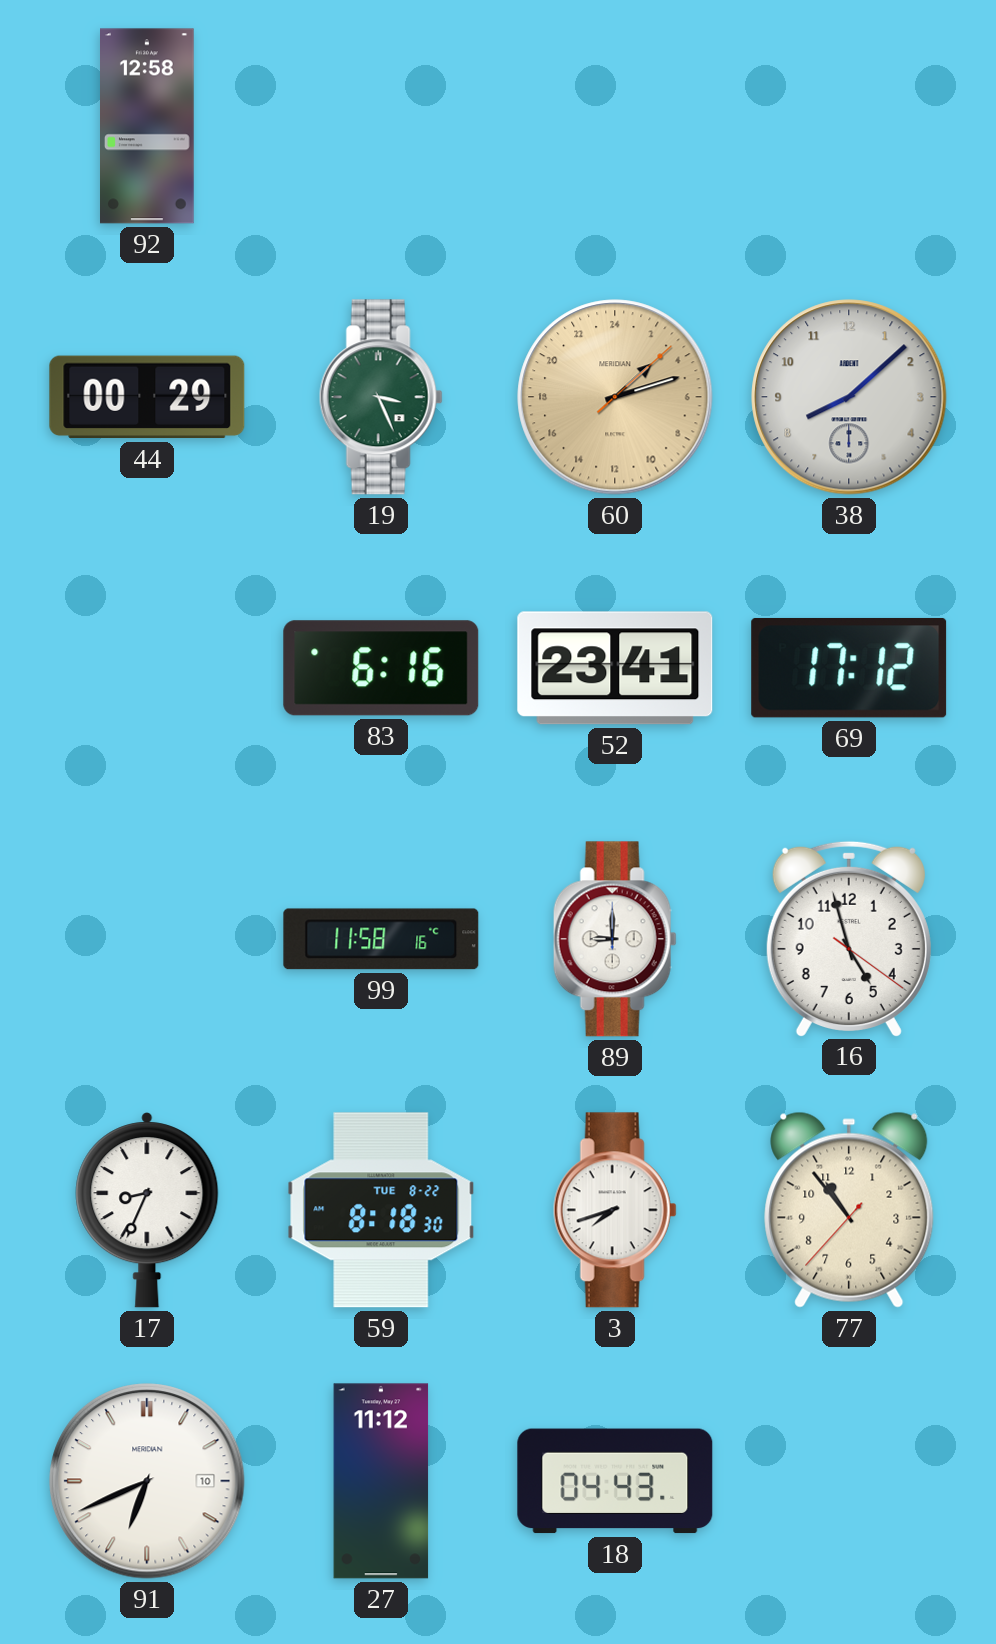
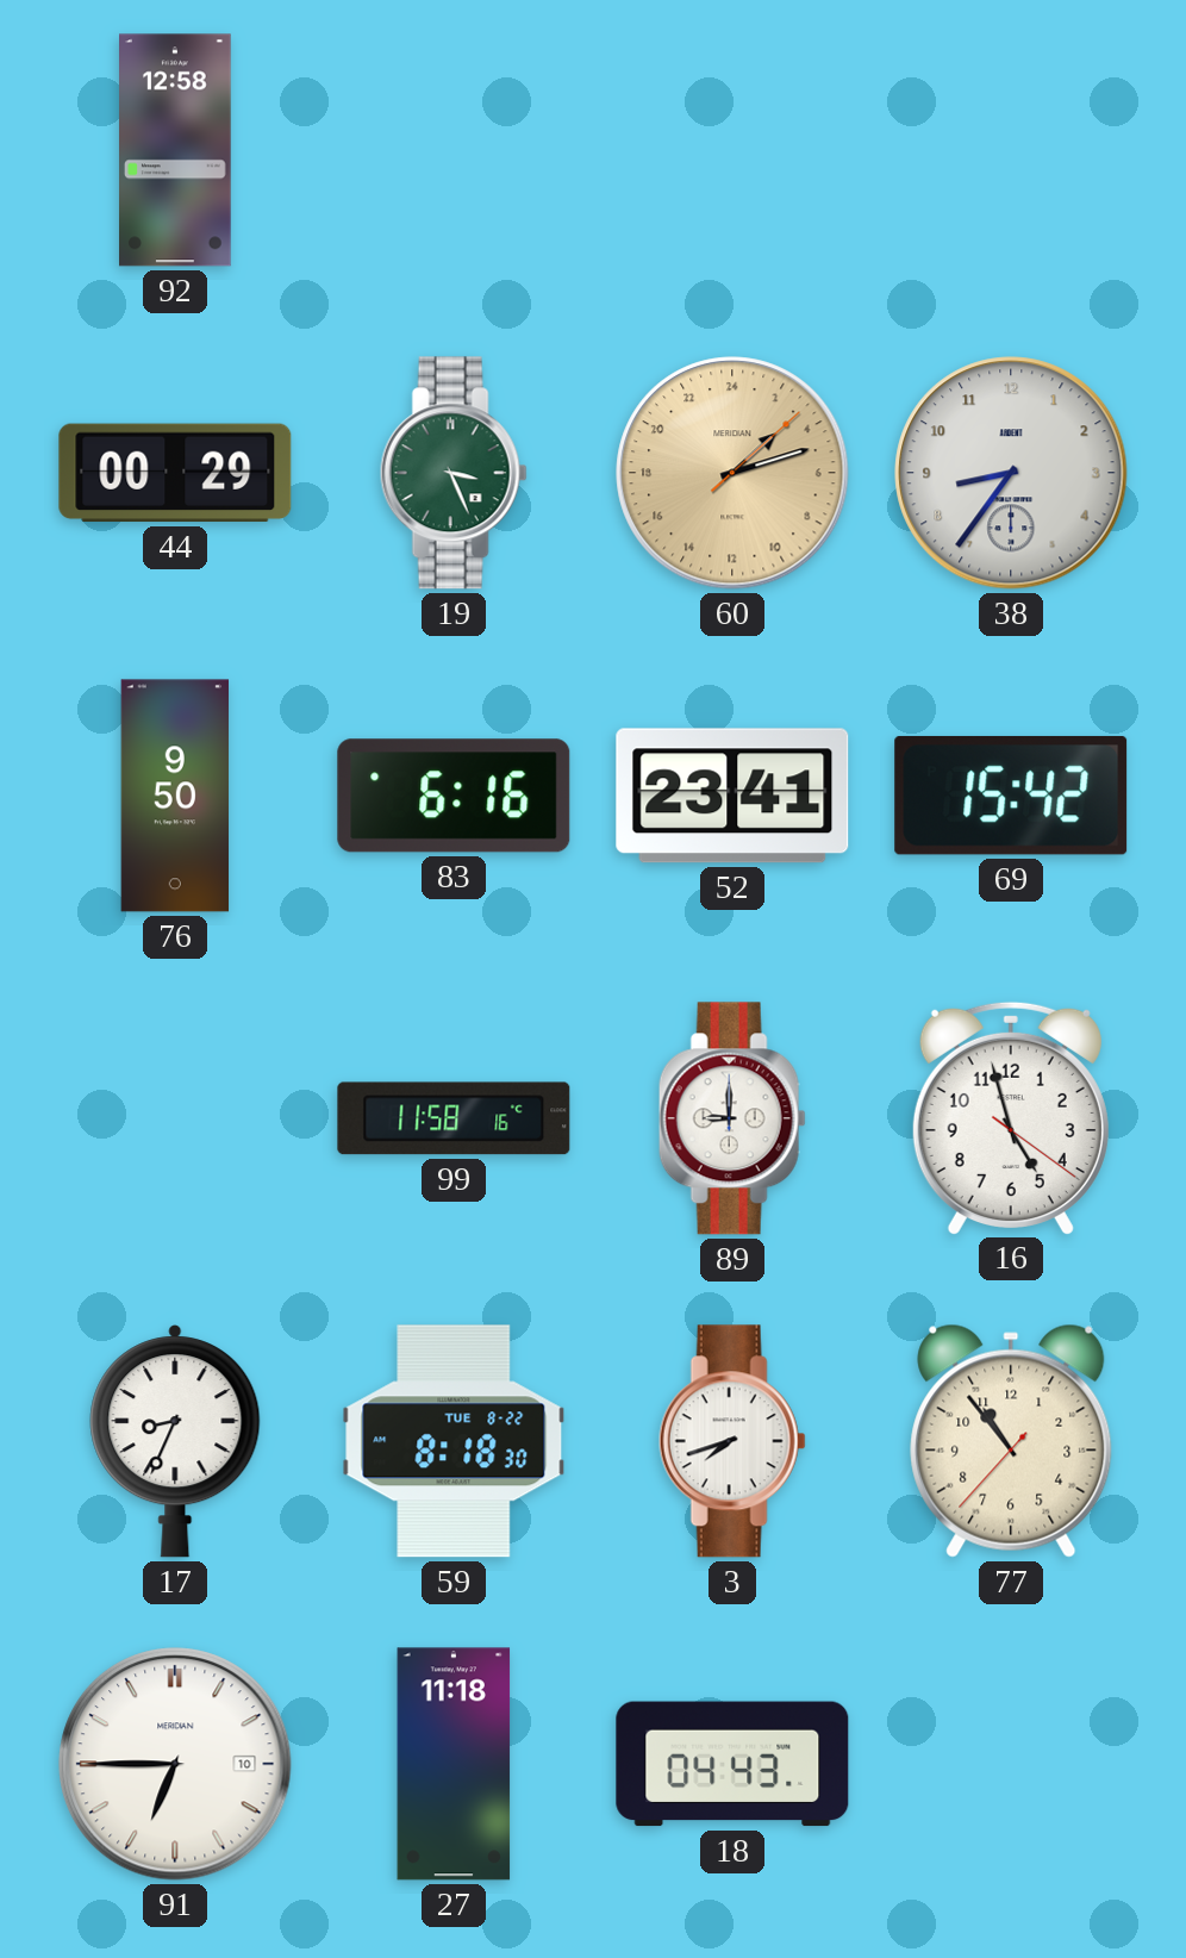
38: 8:08 -> 8:36 (1011, 473)
76: none -> 9:50 (175, 796)
69: 17:12 -> 15:42 (1011, 796)
91: 6:41 -> 6:45 (175, 1764)
27: 11:12 -> 11:18 (454, 1764)
